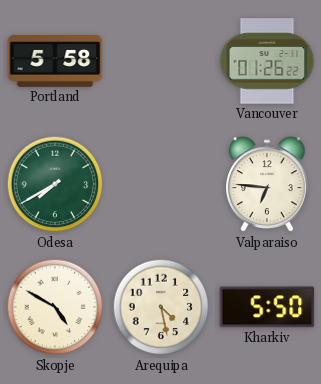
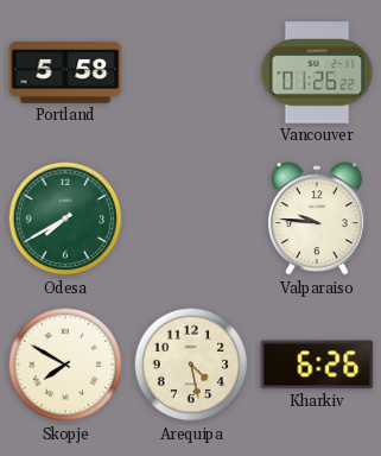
Valparaiso: 6:46 -> 9:46 (317, 220)
Skopje: 4:50 -> 7:50 (65, 365)
Kharkiv: 5:50 -> 6:26 (317, 365)
